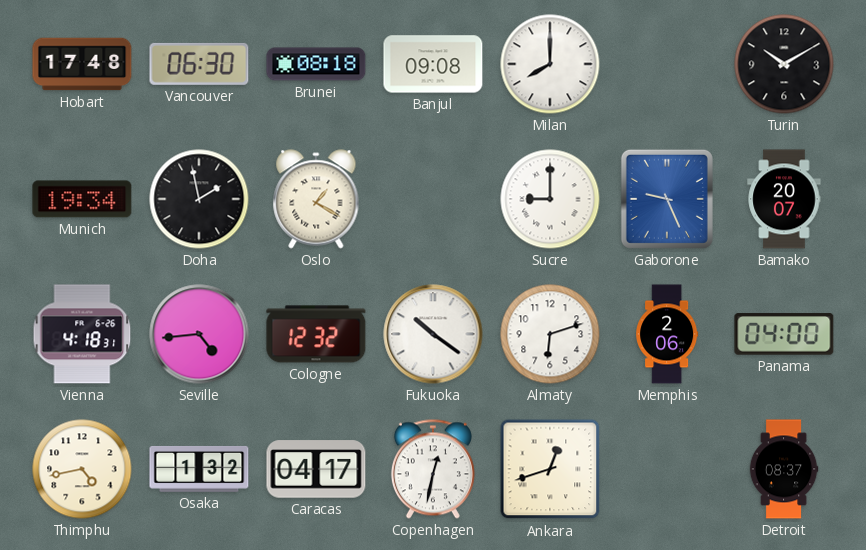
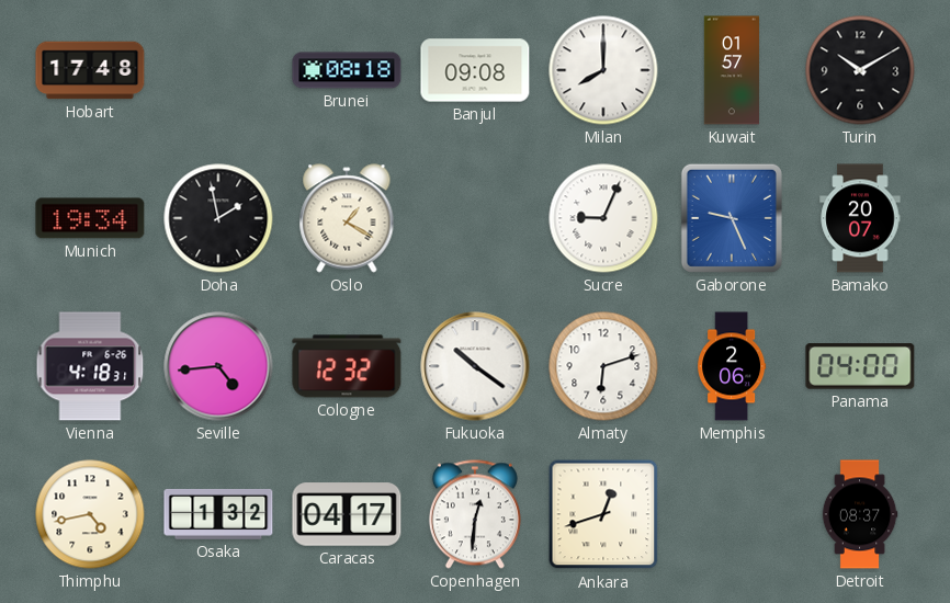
Vancouver: 06:30 -> none (199, 64)
Kuwait: none -> 01:57 (732, 70)
Sucre: 9:00 -> 9:04 (603, 218)
Copenhagen: 12:32 -> 12:31 (475, 514)
